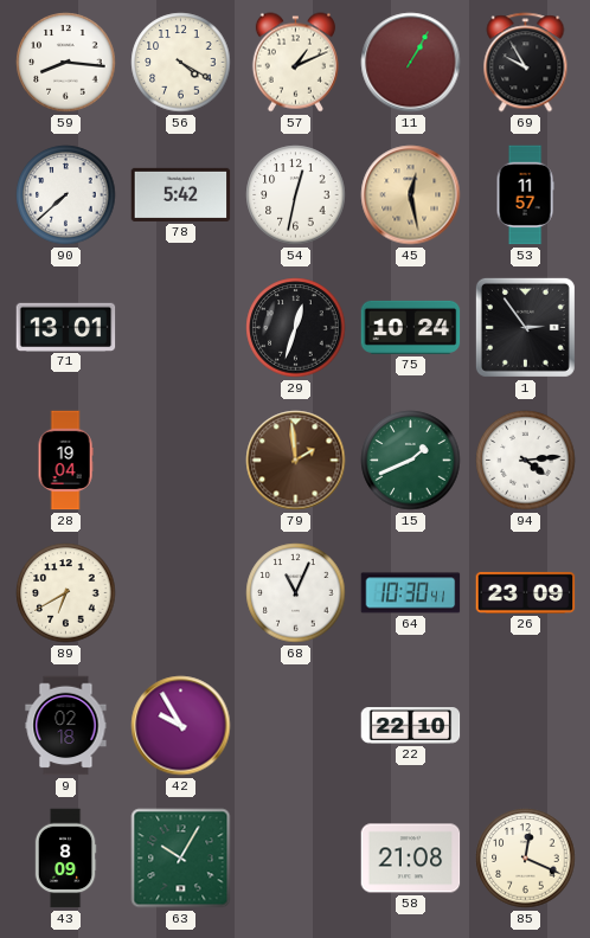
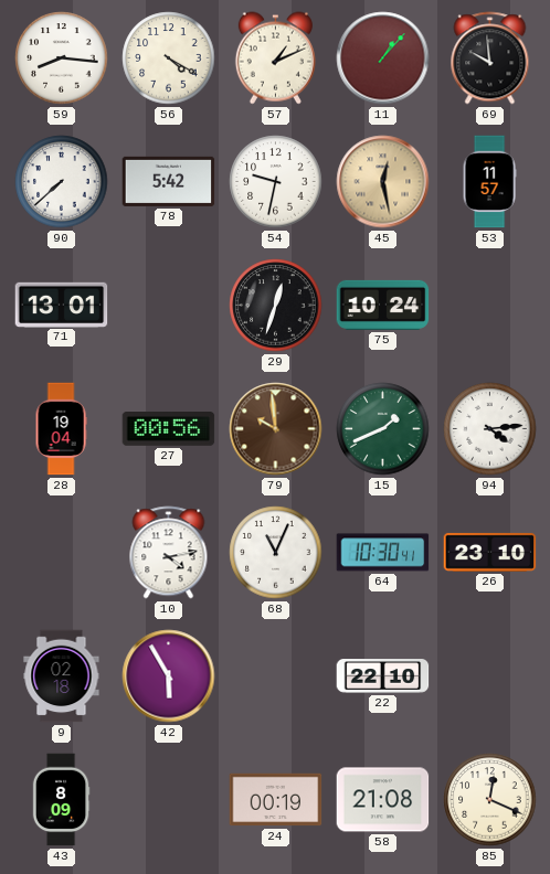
11: 1:05 -> 1:07 (383, 58)
69: 9:55 -> 9:59 (490, 58)
54: 12:32 -> 9:32 (276, 182)
1: 2:54 -> none (525, 327)
27: none -> 00:56 (169, 429)
79: 1:59 -> 9:59 (276, 429)
89: 6:40 -> none (66, 593)
10: none -> 4:13 (169, 553)
26: 23:09 -> 23:10 (490, 552)
42: 9:55 -> 5:55 (169, 676)
63: 10:05 -> none (181, 859)
24: none -> 00:19 (276, 800)
